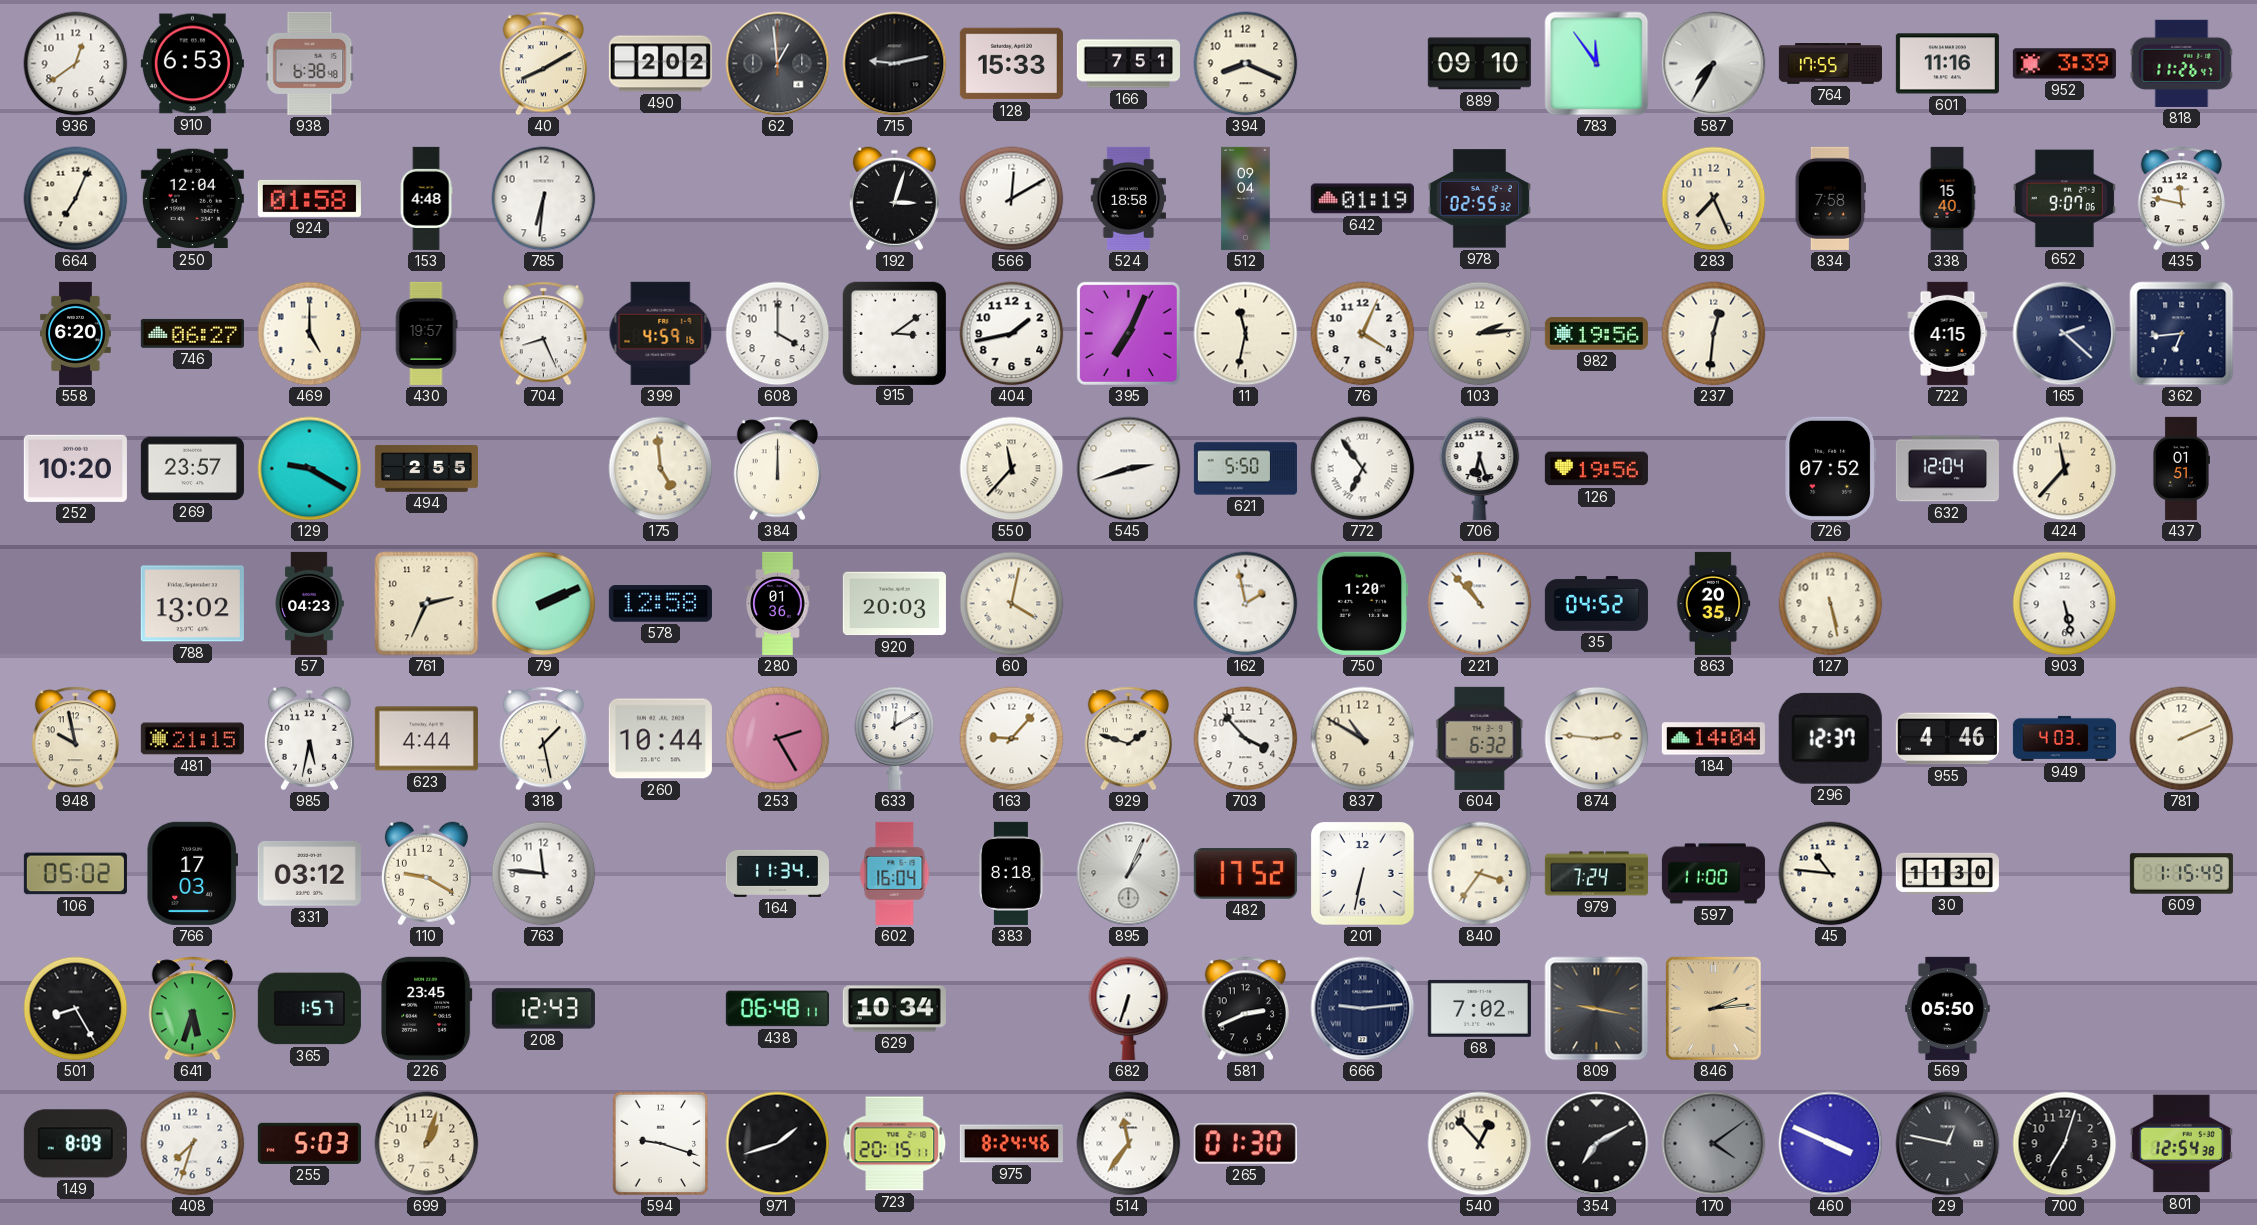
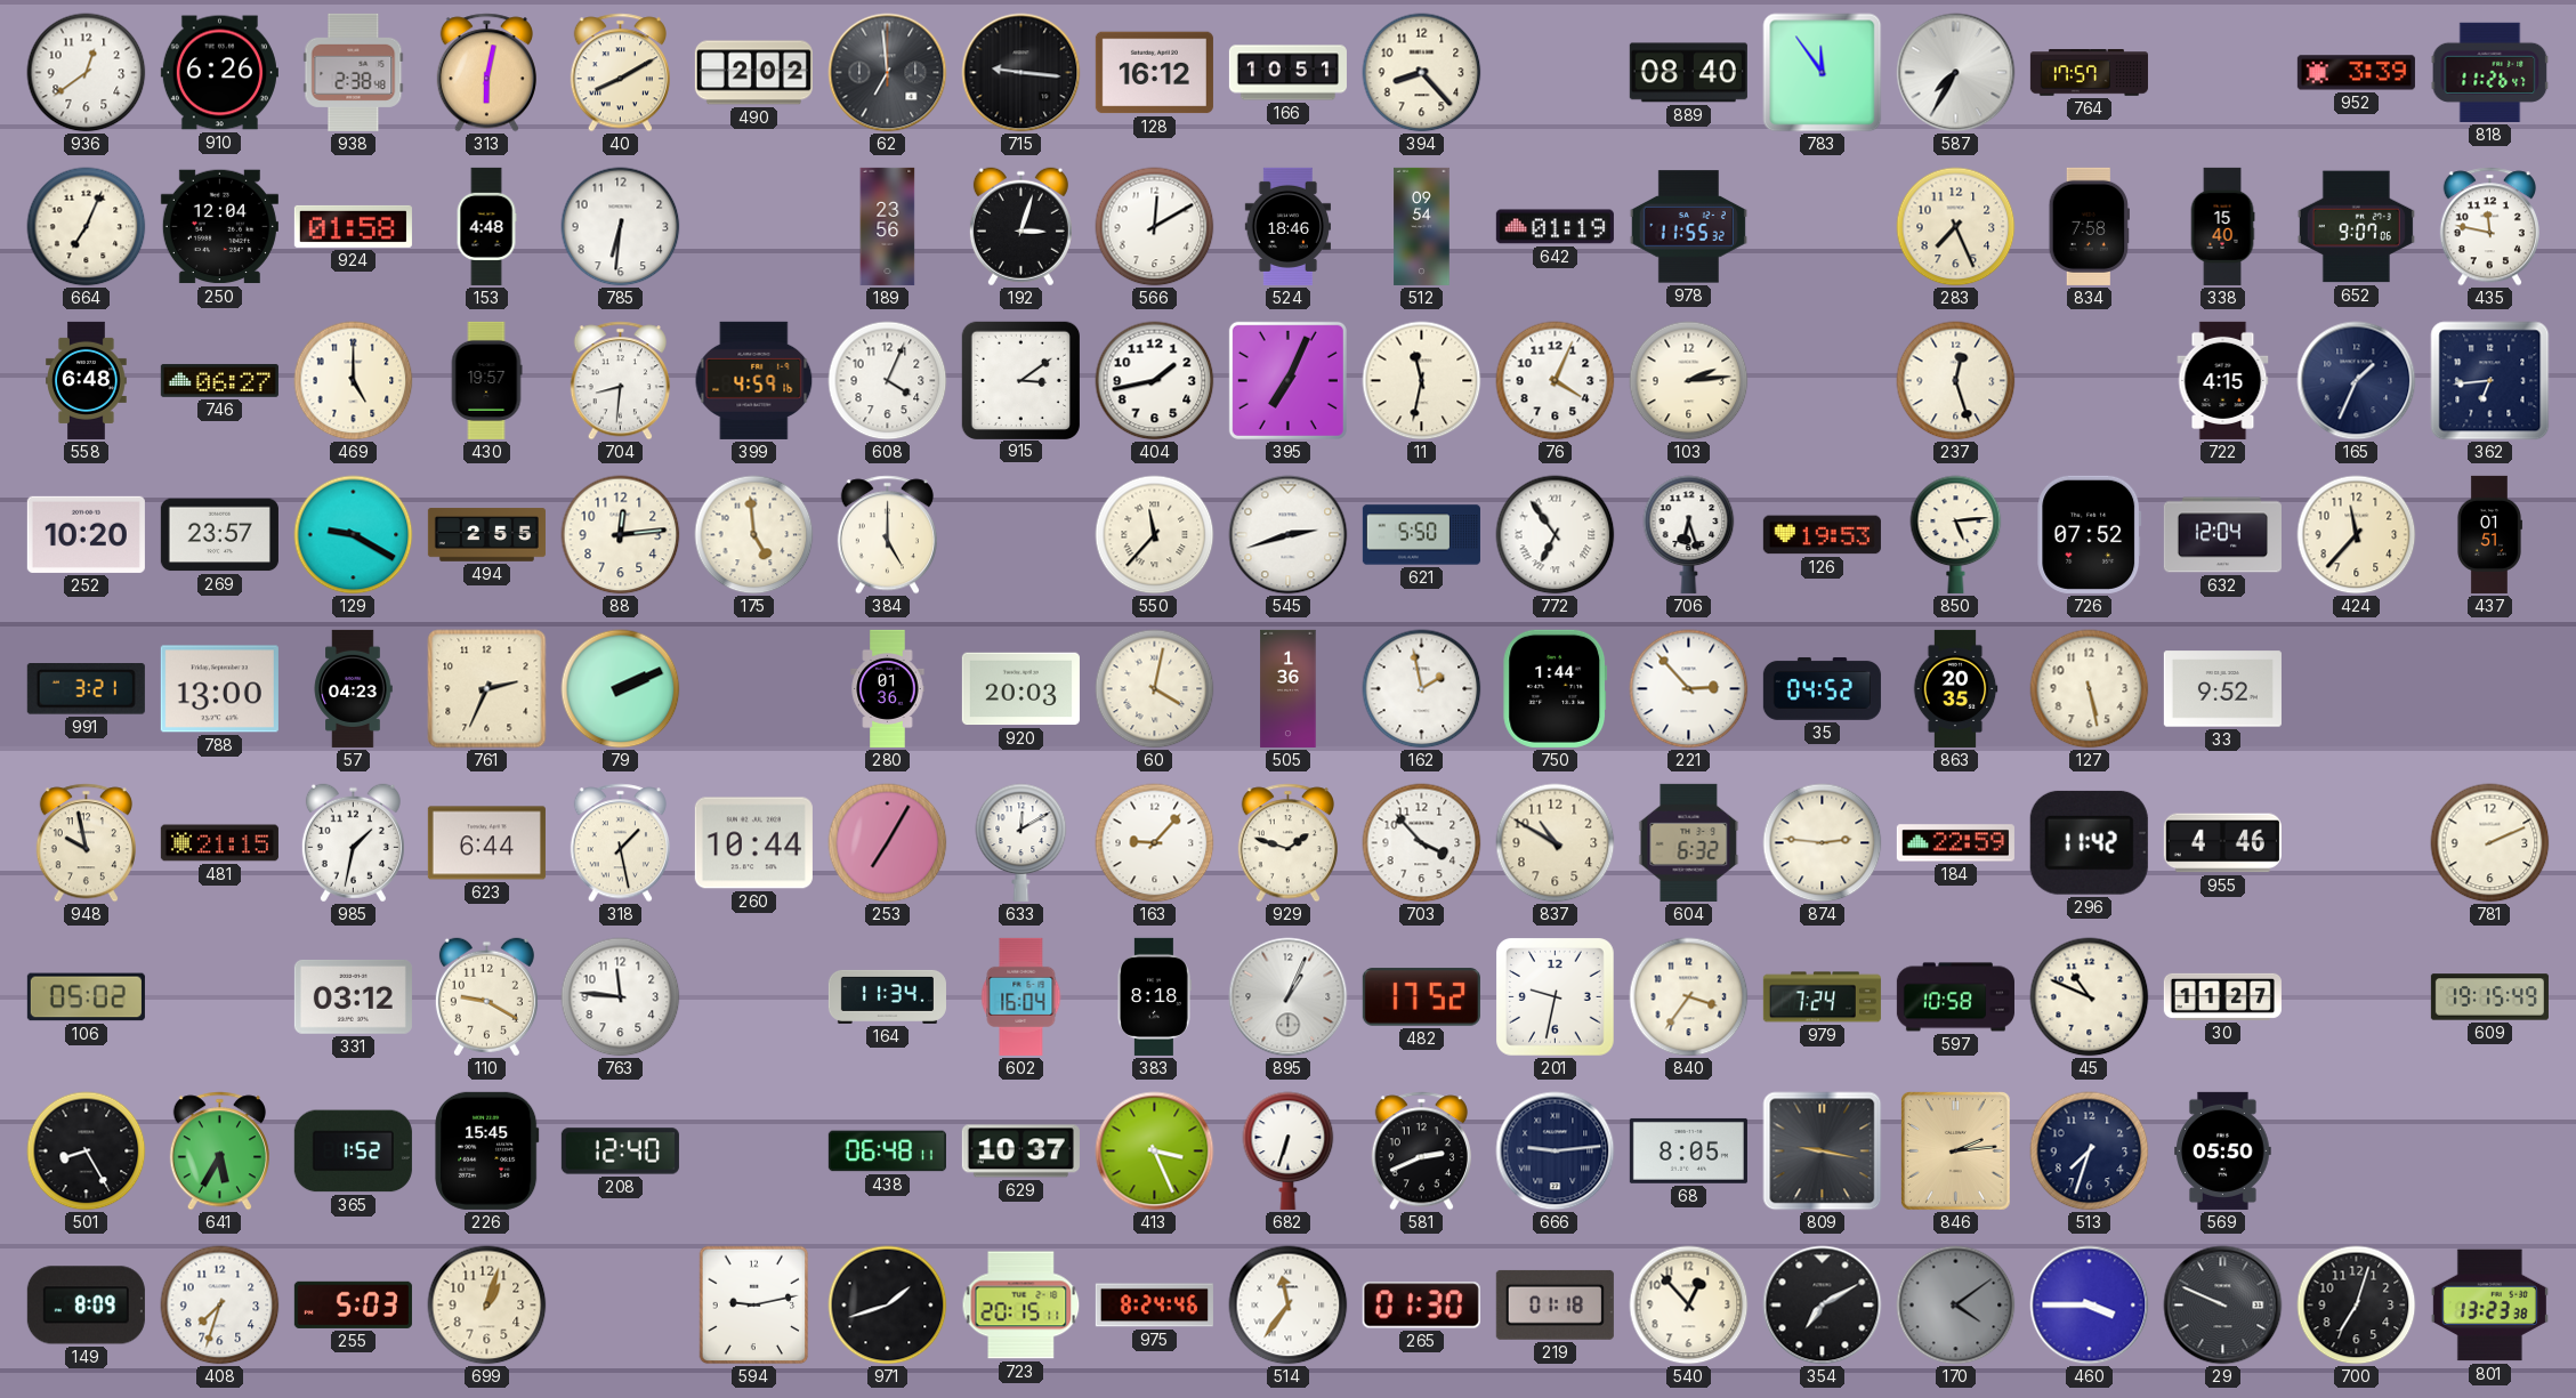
910: 6:53 -> 6:26 (219, 73)
938: 6:38 -> 2:38 (354, 72)
313: none -> 6:02 (486, 73)
62: 12:59 -> 6:59 (888, 73)
715: 9:13 -> 9:16 (1021, 73)
128: 15:33 -> 16:12 (1154, 73)
166: 7:51 -> 10:51 (1287, 73)
394: 8:19 -> 8:23 (1422, 73)
889: 09:10 -> 08:40 (1688, 73)
764: 17:55 -> 17:57 (2089, 73)
601: 11:16 -> none (1947, 64)
189: none -> 23:56 (888, 226)
524: 18:58 -> 18:46 (1287, 226)
512: 09:04 -> 09:54 (1422, 226)
978: 02:55 -> 11:55 (1688, 227)
558: 6:20 -> 6:48 (87, 380)
704: 8:26 -> 8:31 (620, 381)
608: 4:00 -> 4:04 (888, 381)
982: 19:56 -> none (1596, 334)
237: 12:31 -> 12:27 (1956, 381)
165: 2:22 -> 1:34 (2357, 381)
88: none -> 12:14 (621, 535)
384: 12:00 -> 5:00 (887, 535)
126: 19:56 -> 19:53 (1822, 535)
850: none -> 5:14 (1956, 534)
991: none -> 3:21 (86, 689)
788: 13:02 -> 13:00 (219, 689)
578: 12:58 -> none (660, 604)
505: none -> 1:36 (1289, 688)
750: 1:20 -> 1:44 (1556, 688)
221: 10:53 -> 2:53 (1689, 689)
33: none -> 9:52 (2222, 689)
903: 5:28 -> none (2065, 604)
985: 5:32 -> 1:32 (353, 843)
623: 4:44 -> 6:44 (486, 843)
253: 2:25 -> 7:05 (888, 843)
184: 14:04 -> 22:59 (1955, 843)
296: 12:37 -> 11:42 (2089, 842)
949: 4:03 -> none (2064, 738)
766: 17:03 -> none (192, 873)
201: 6:32 -> 9:32 (1556, 997)
597: 11:00 -> 10:58 (1955, 997)
45: 10:46 -> 10:49 (2090, 997)
30: 11:30 -> 11:27 (2222, 996)
609: 1:15 -> 19:15 (2489, 997)
641: 5:33 -> 5:35 (219, 1151)
365: 1:57 -> 1:52 (353, 1151)
226: 23:45 -> 15:45 (487, 1150)
208: 12:43 -> 12:40 (620, 1151)
629: 10:34 -> 10:37 (1020, 1151)
413: none -> 3:26 (1155, 1151)
68: 7:02 -> 8:05 (1688, 1150)
513: none -> 7:33 (2090, 1151)
594: 9:18 -> 9:13 (754, 1306)
219: none -> 01:18 (1555, 1304)
460: 3:49 -> 3:45 (2090, 1306)
29: 12:47 -> 9:49 (2223, 1306)
801: 12:54 -> 13:23 (2489, 1306)
